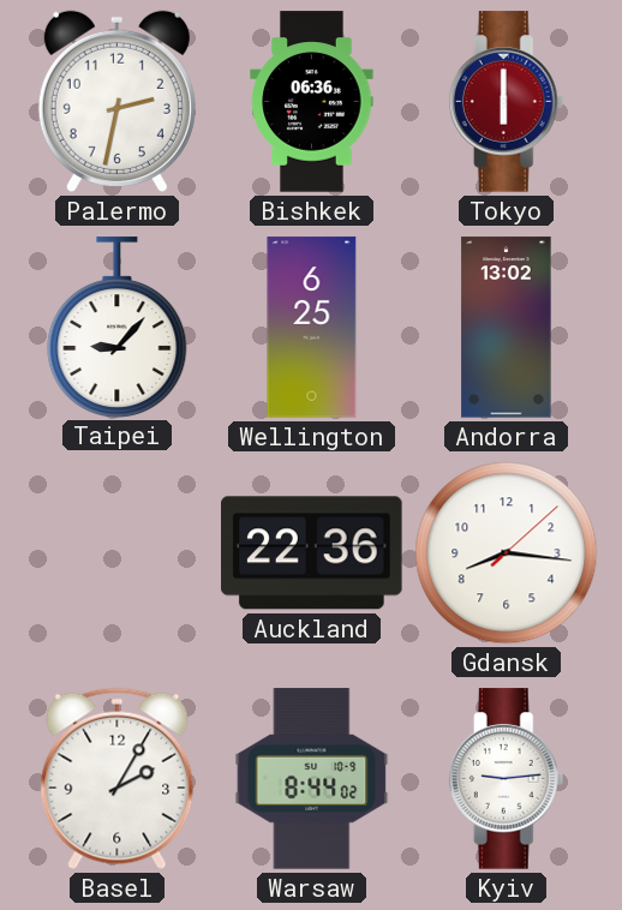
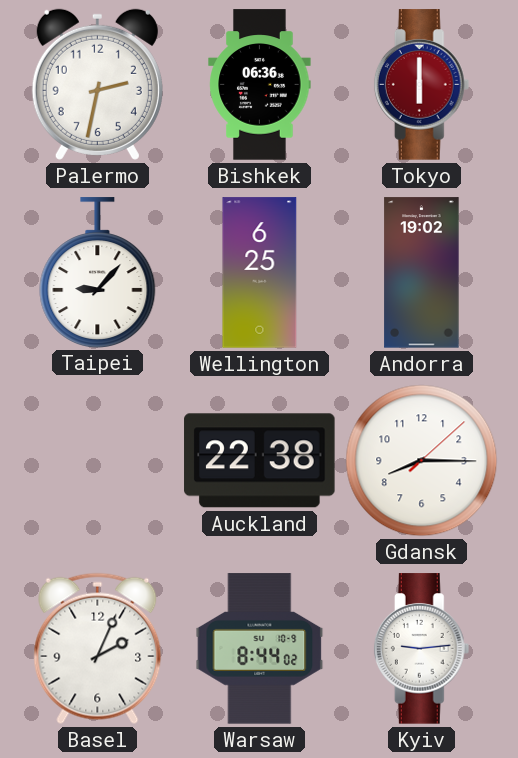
Andorra: 13:02 -> 19:02 (422, 273)
Auckland: 22:36 -> 22:38 (260, 461)
Gdansk: 8:16 -> 8:15 (422, 461)
Basel: 2:05 -> 2:04 (98, 649)
